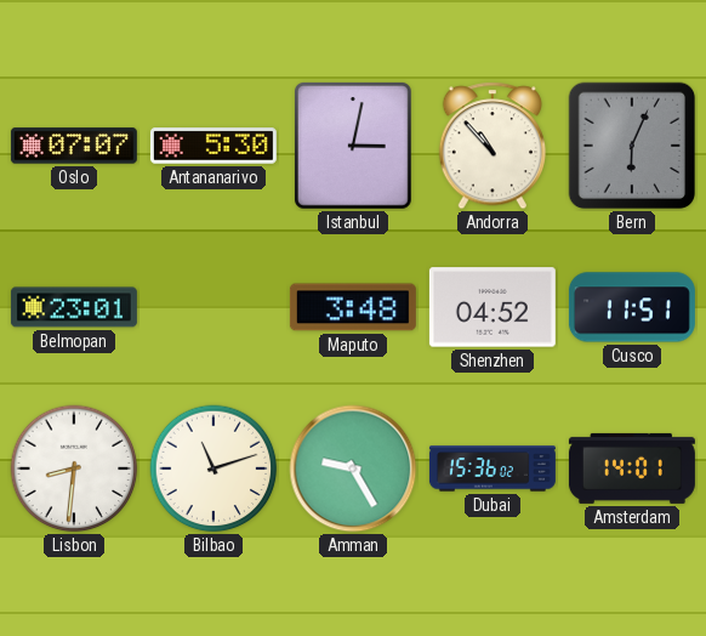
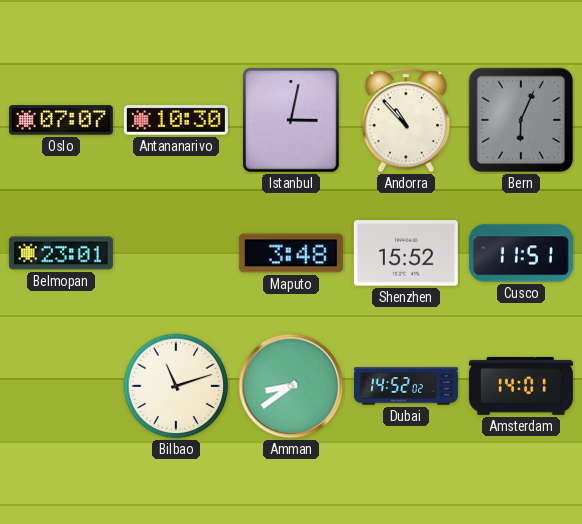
Antananarivo: 5:30 -> 10:30 (176, 120)
Shenzhen: 04:52 -> 15:52 (406, 253)
Lisbon: 8:31 -> none (74, 469)
Amman: 9:25 -> 8:39 (291, 386)
Dubai: 15:36 -> 14:52 (406, 386)
